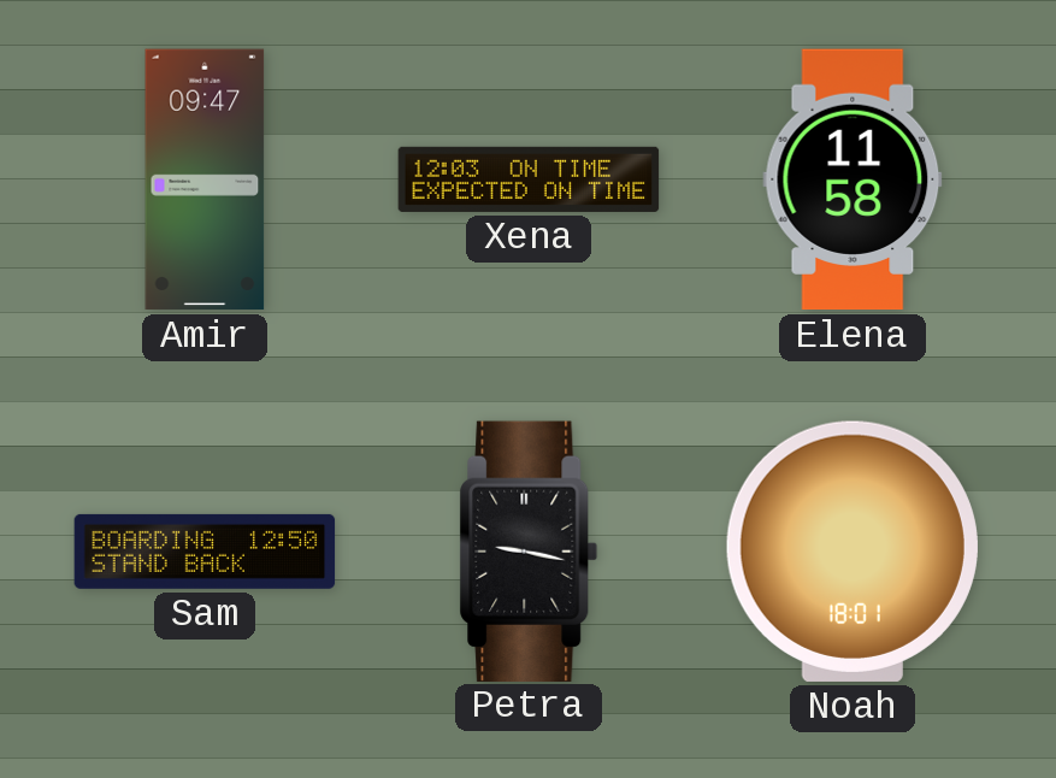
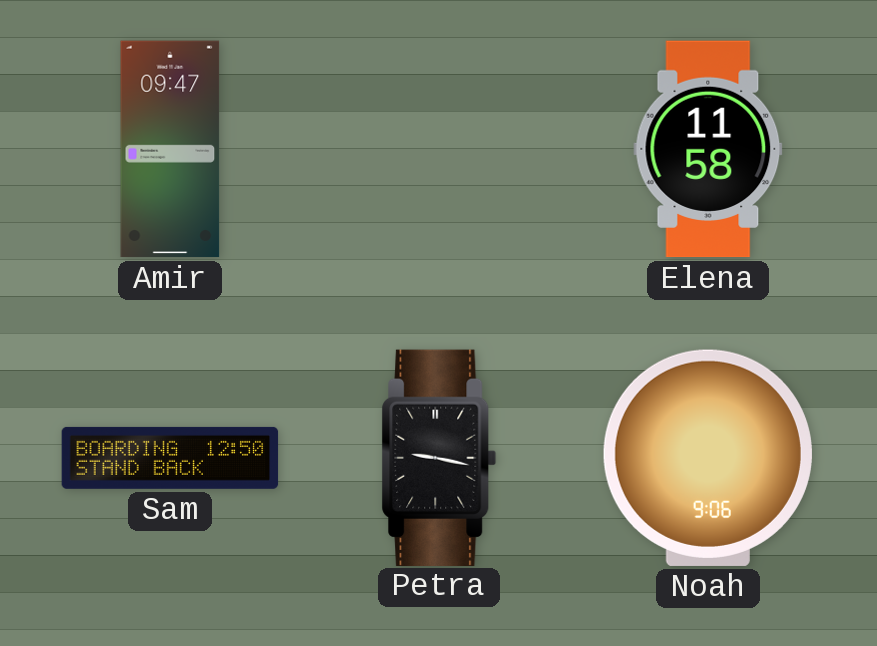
Xena: 12:03 -> none (529, 179)
Noah: 18:01 -> 9:06 (708, 458)
